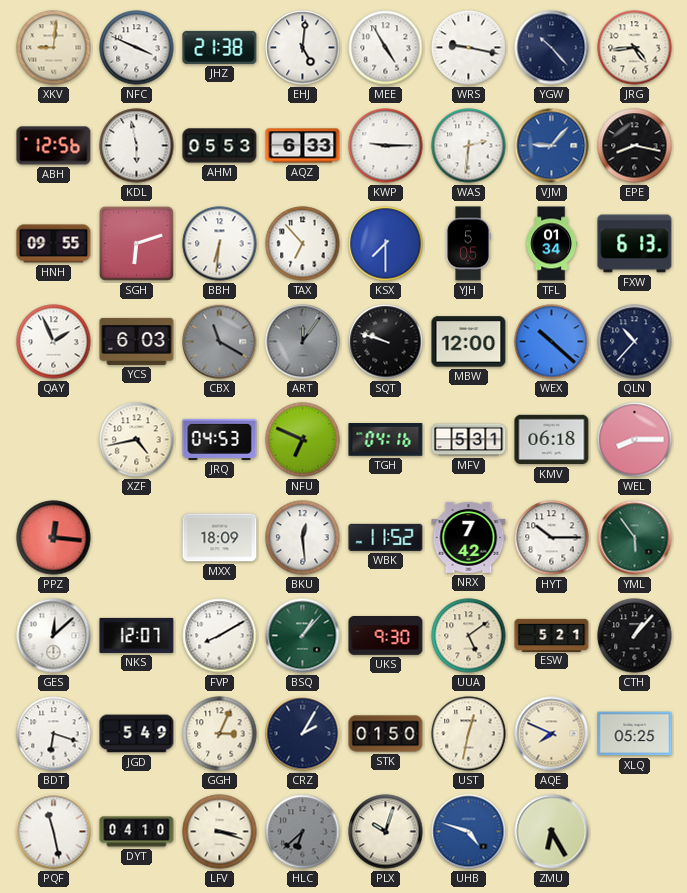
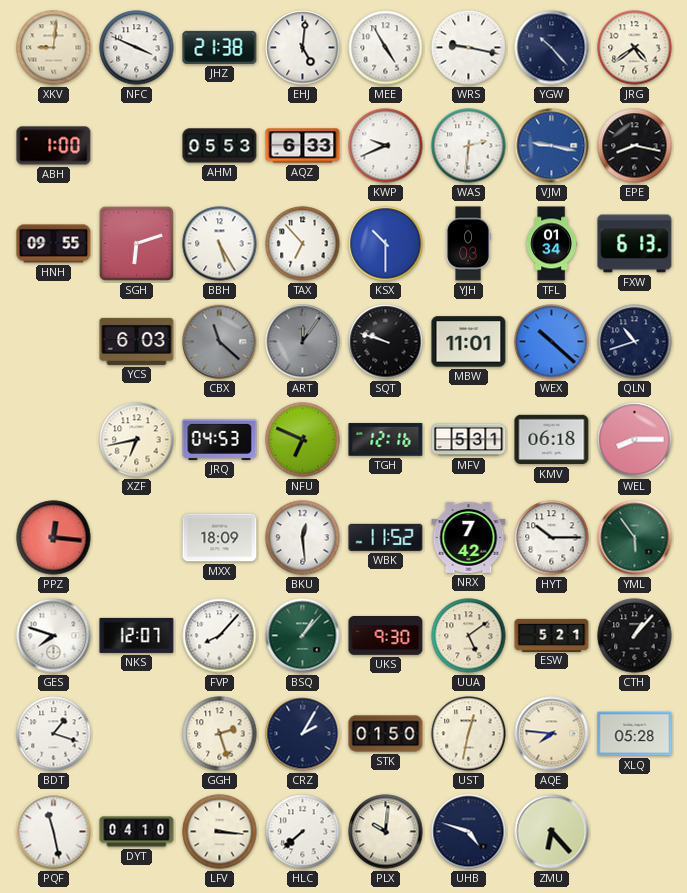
JRG: 4:44 -> 4:39 (635, 48)
ABH: 12:56 -> 1:00 (54, 146)
KDL: 5:58 -> none (137, 146)
KWP: 9:15 -> 9:41 (386, 146)
VJM: 9:07 -> 9:17 (552, 146)
BBH: 6:31 -> 5:25 (220, 244)
KSX: 7:30 -> 10:30 (386, 244)
YJH: 5:05 -> 0:03 (468, 244)
QAY: 1:56 -> none (54, 342)
CBX: 11:20 -> 11:22 (220, 342)
MBW: 12:00 -> 11:01 (469, 342)
QLN: 10:37 -> 10:42 (635, 342)
XZF: 4:43 -> 6:43 (137, 440)
TGH: 04:16 -> 12:16 (386, 440)
GES: 12:08 -> 7:48 (54, 636)
FVP: 8:10 -> 8:07 (220, 636)
BDT: 6:18 -> 1:18 (54, 734)
JGD: 5:49 -> none (137, 734)
GGH: 3:04 -> 2:27 (220, 734)
AQE: 7:49 -> 7:46 (552, 734)
XLQ: 05:25 -> 05:28 (635, 734)
LFV: 3:18 -> 3:16 (220, 832)
HLC: 6:38 -> 7:38 (303, 832)
HLC dial: grey -> white (303, 832)
PLX: 10:03 -> 10:01 (386, 832)
UHB dial: blue -> navy (469, 832)
ZMU: 6:25 -> 6:23 (552, 832)
